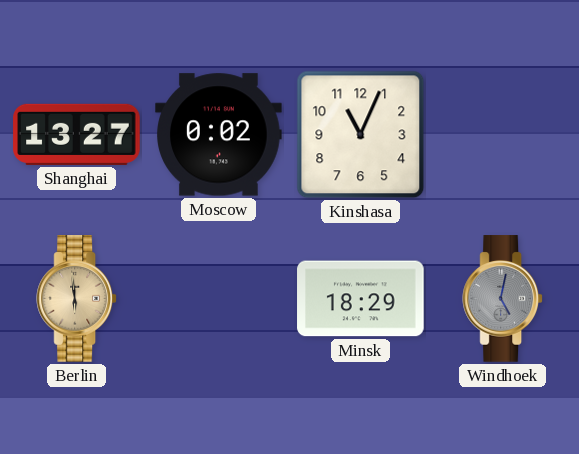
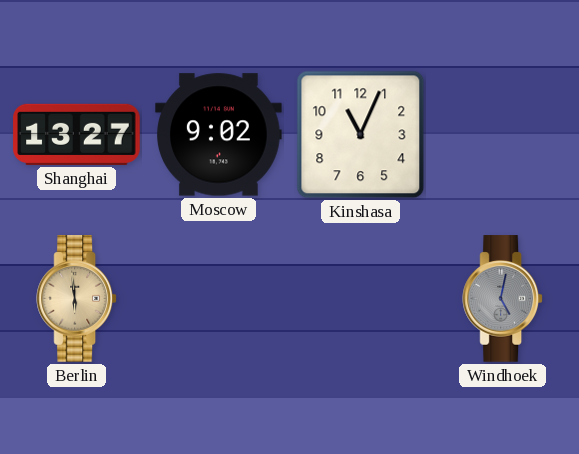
Moscow: 0:02 -> 9:02 (219, 135)
Minsk: 18:29 -> none (361, 299)
